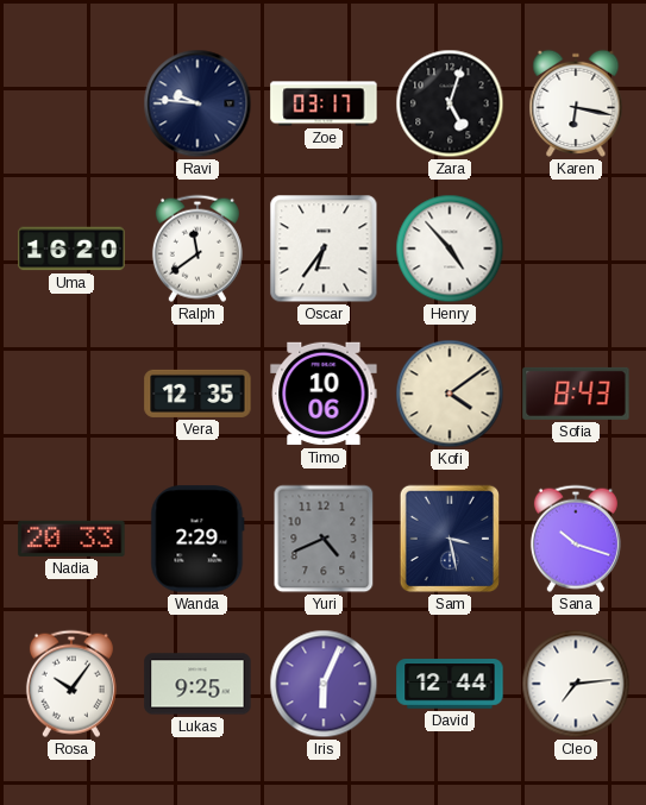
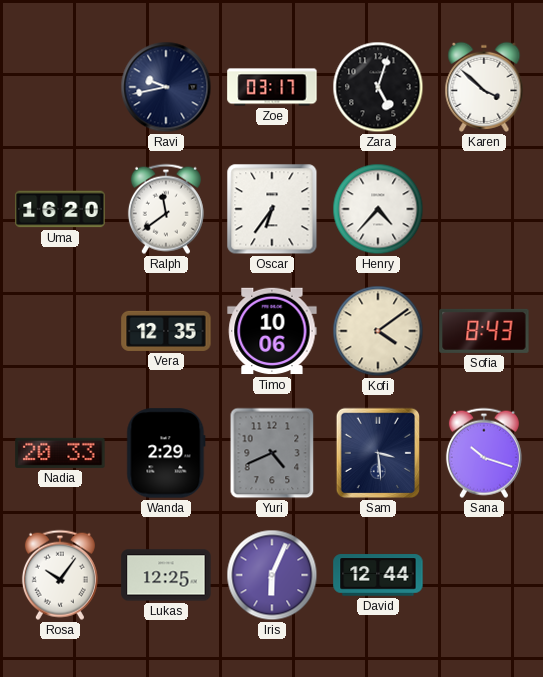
Ravi: 9:46 -> 9:43 (166, 87)
Karen: 6:17 -> 3:52 (484, 87)
Henry: 4:53 -> 4:37 (378, 209)
Sam: 3:28 -> 3:29 (377, 453)
Lukas: 9:25 -> 12:25 (166, 575)
Cleo: 7:14 -> none (576, 684)
